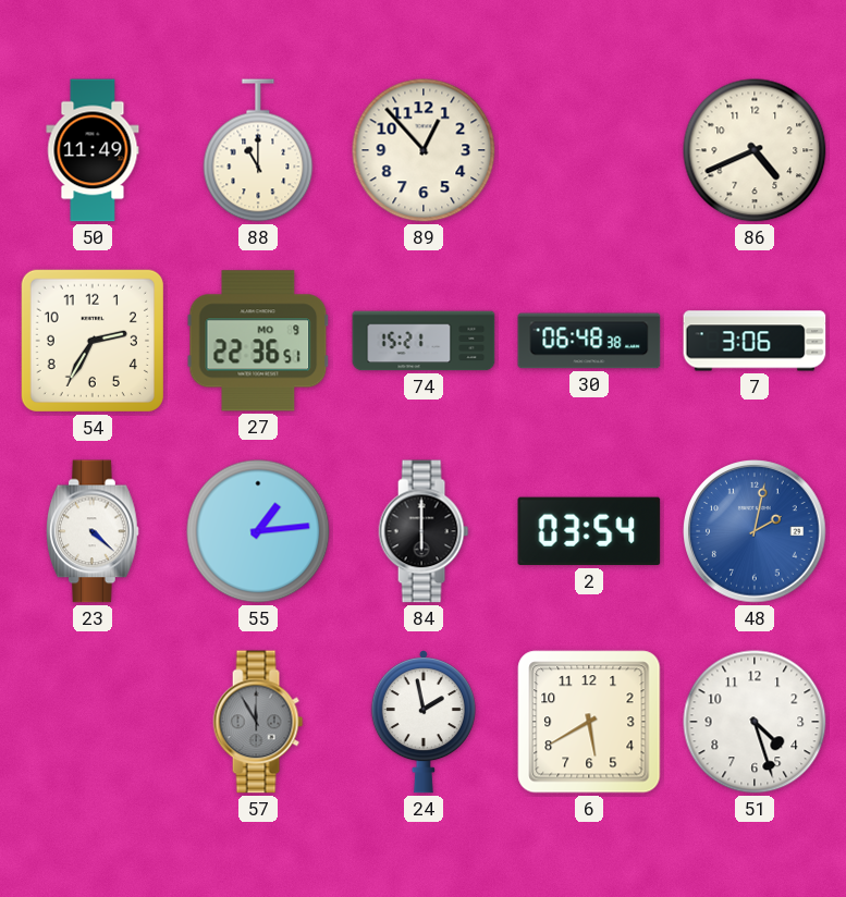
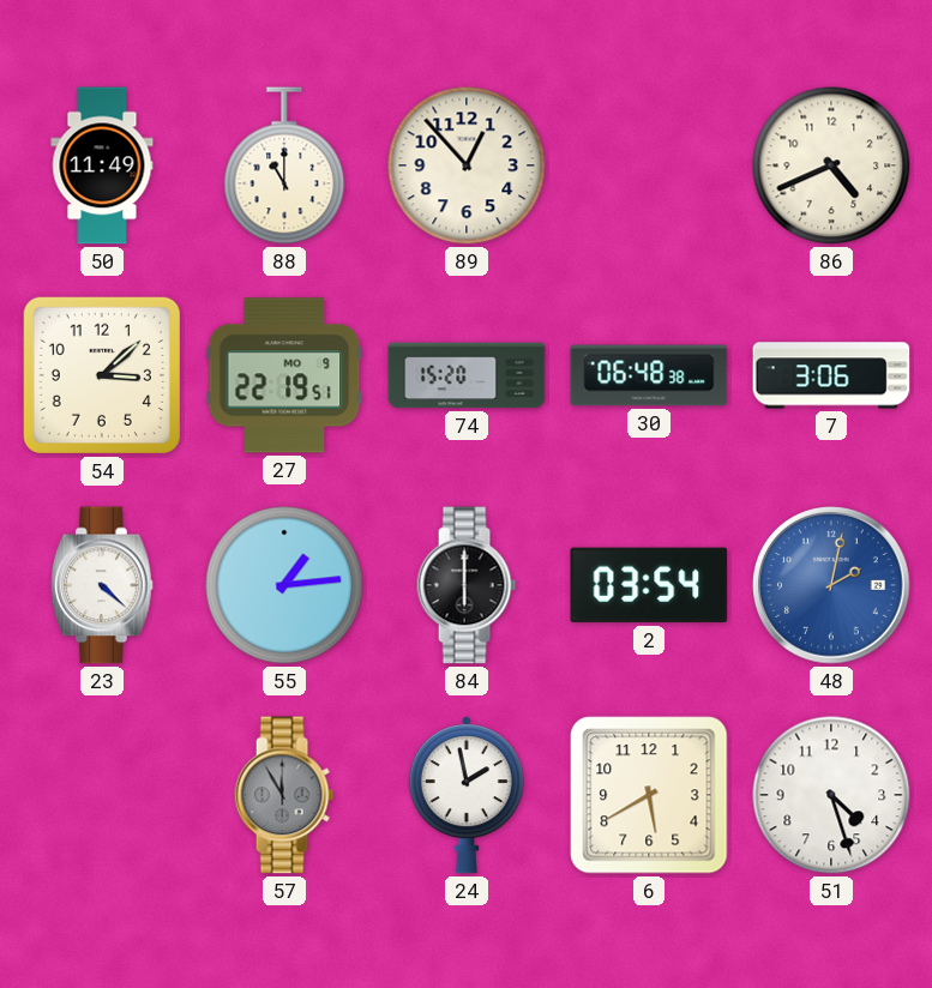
54: 2:35 -> 3:08 (102, 375)
27: 22:36 -> 22:19 (284, 375)
74: 15:21 -> 15:20 (467, 375)
